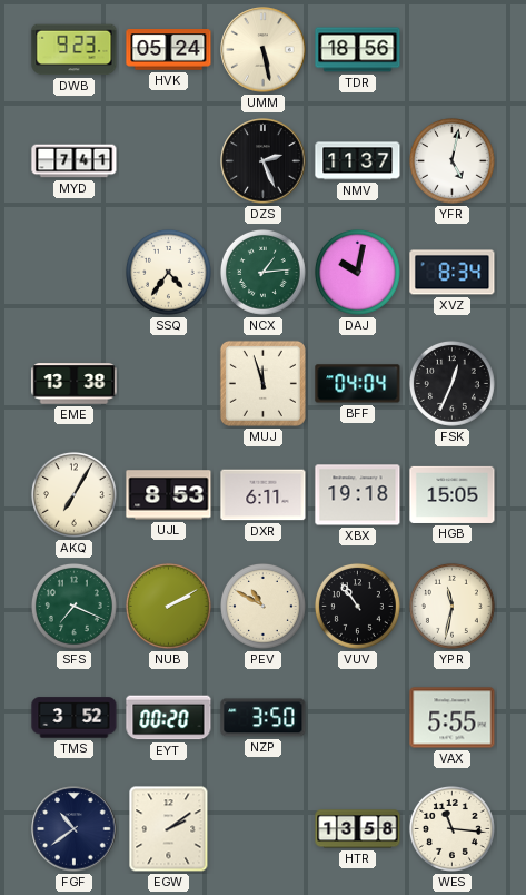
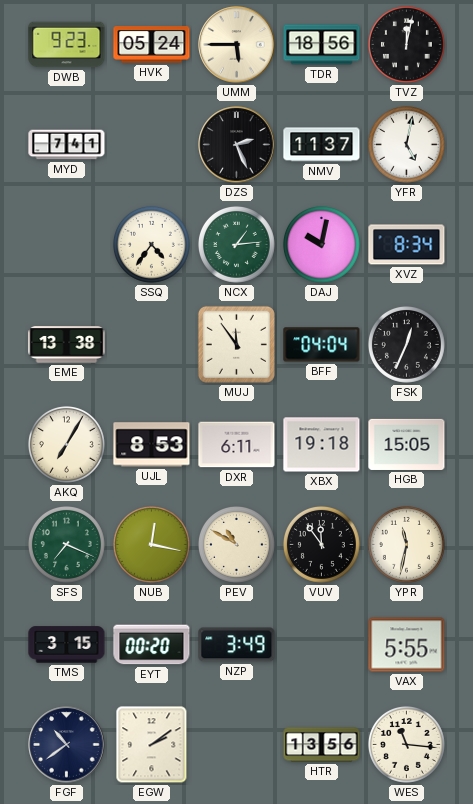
UMM: 5:28 -> 5:45 (237, 45)
TVZ: none -> 12:02 (406, 44)
MUJ: 11:57 -> 11:54 (236, 344)
NUB: 2:10 -> 12:17 (151, 544)
VUV: 10:54 -> 11:54 (321, 544)
TMS: 3:52 -> 3:15 (67, 645)
NZP: 3:50 -> 3:49 (237, 645)
HTR: 13:58 -> 13:56 (322, 745)
